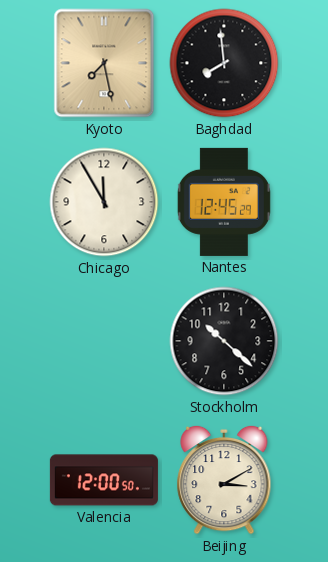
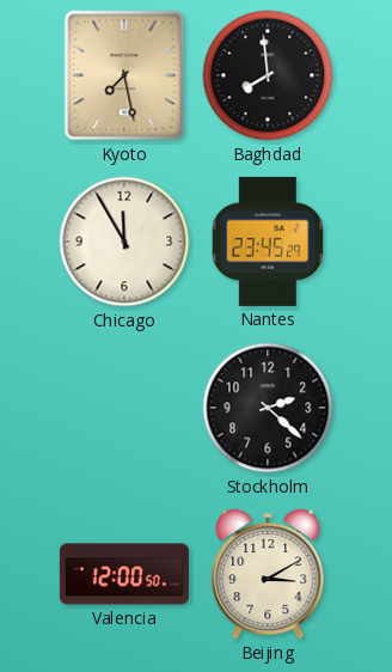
Nantes: 12:45 -> 23:45 (268, 242)
Stockholm: 10:22 -> 2:22 (268, 408)
